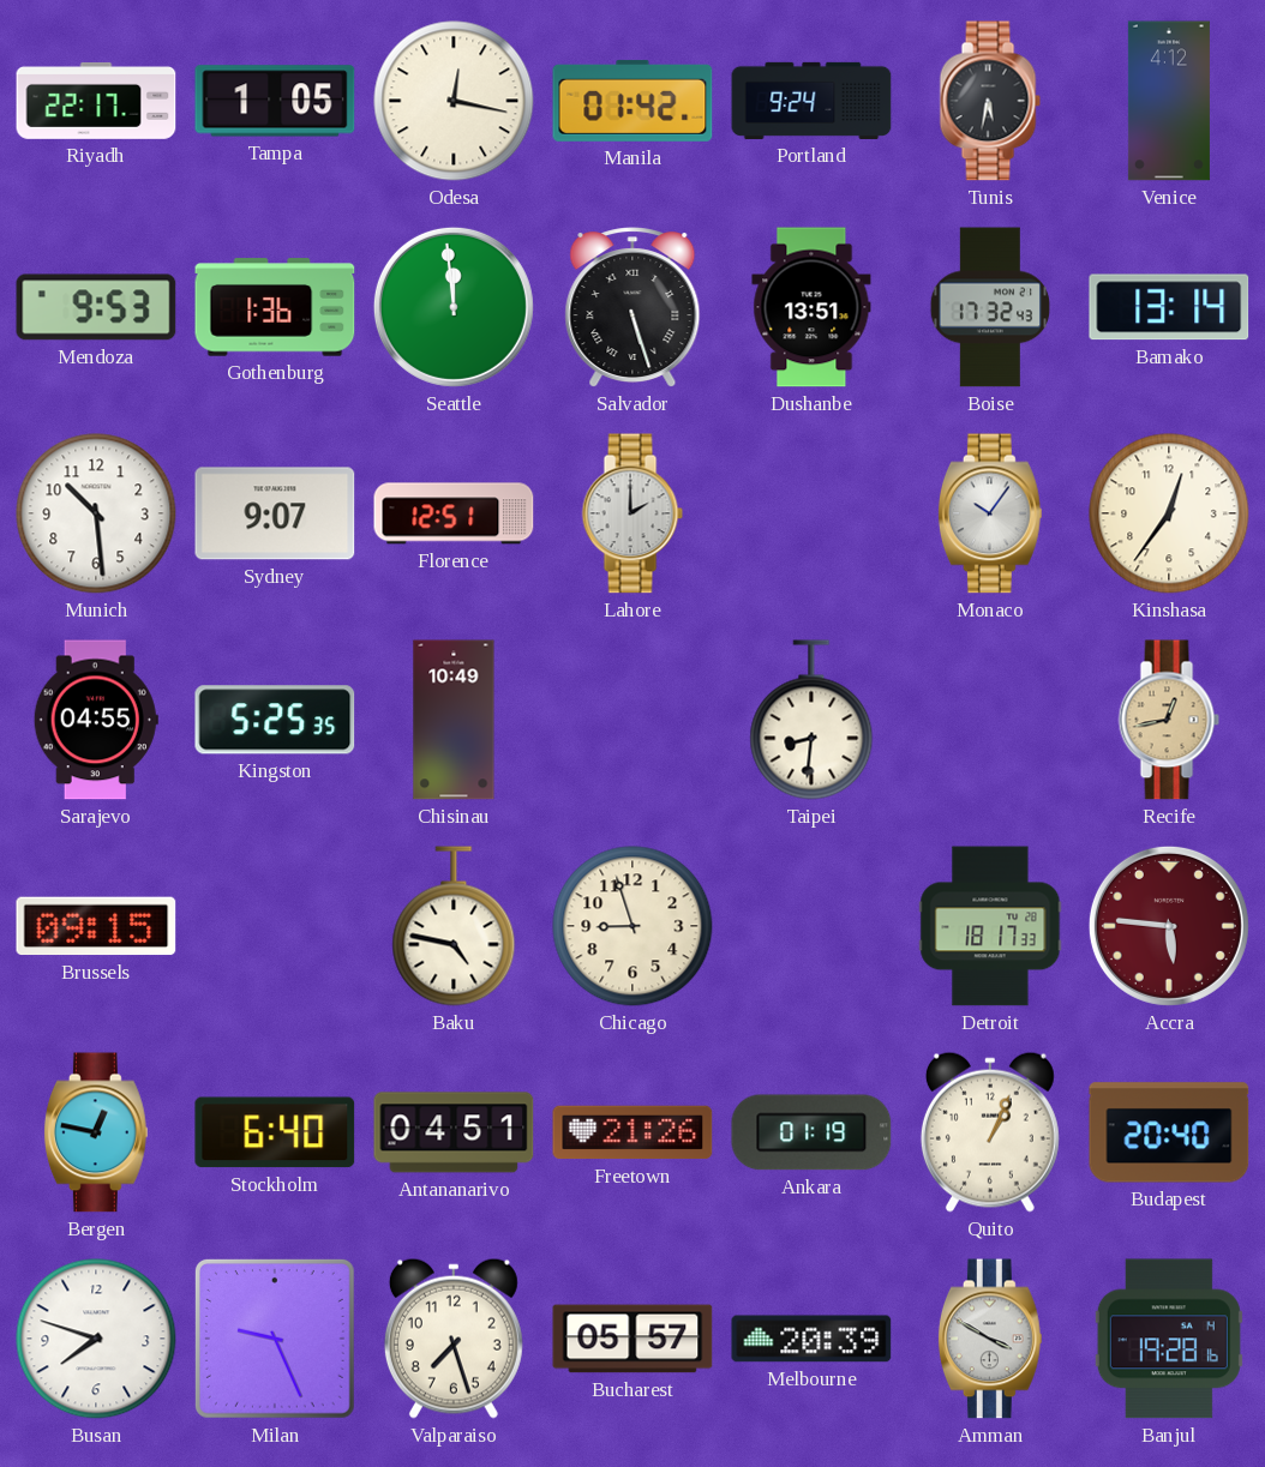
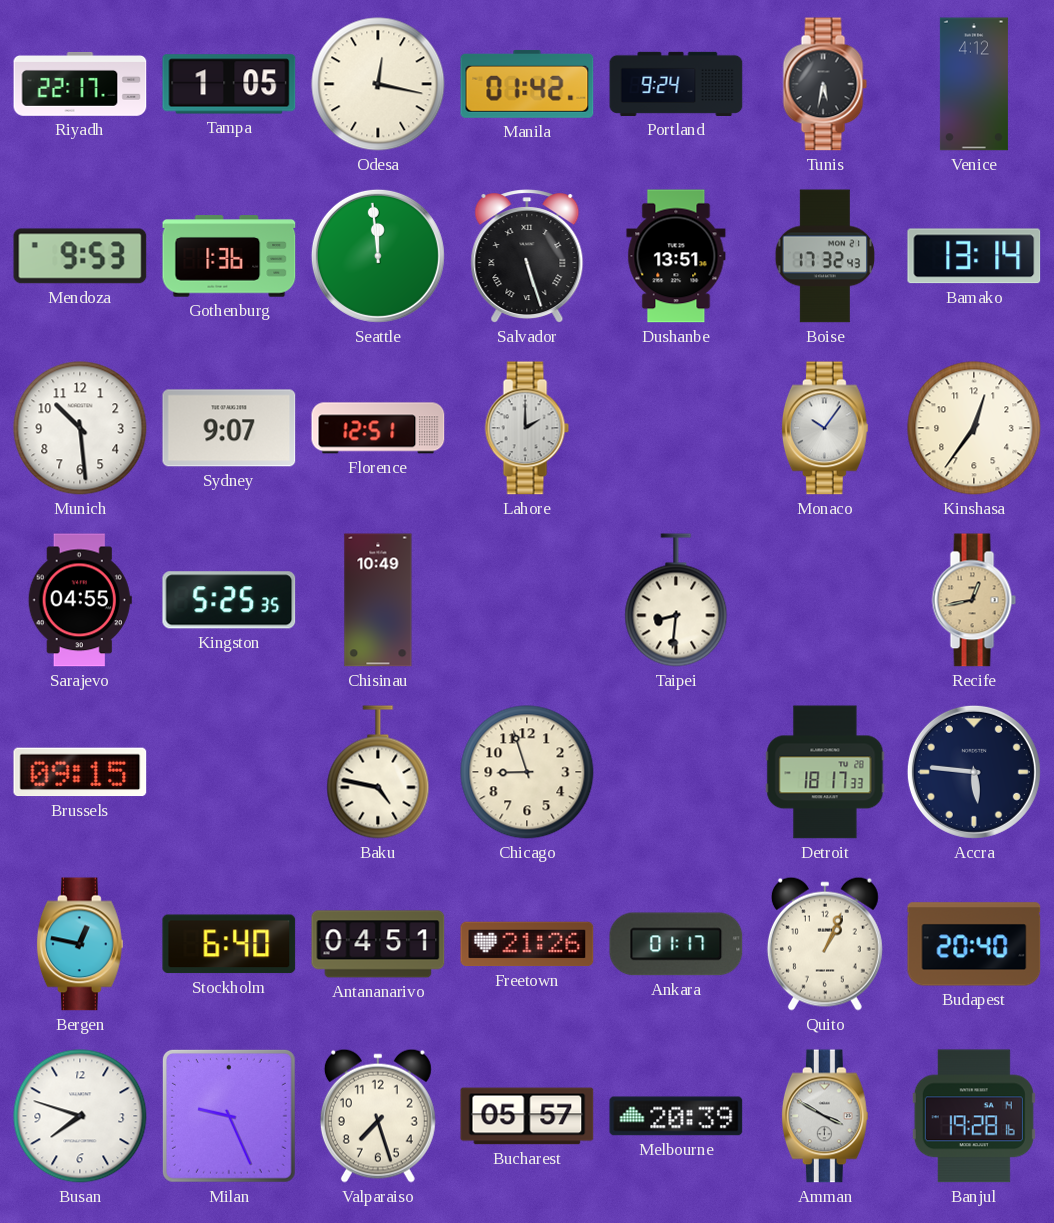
Accra dial: burgundy -> navy (974, 772)
Ankara: 01:19 -> 01:17 (676, 944)
